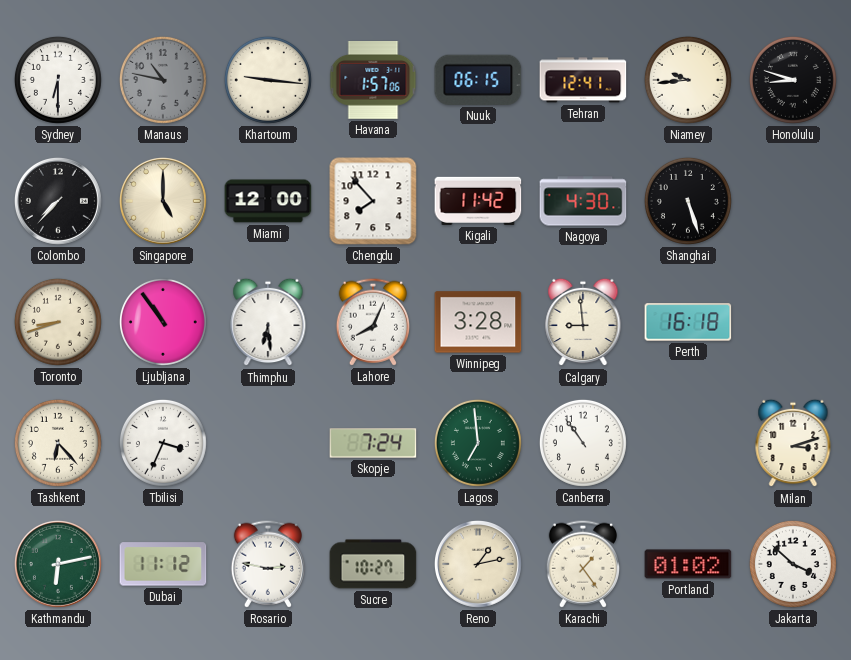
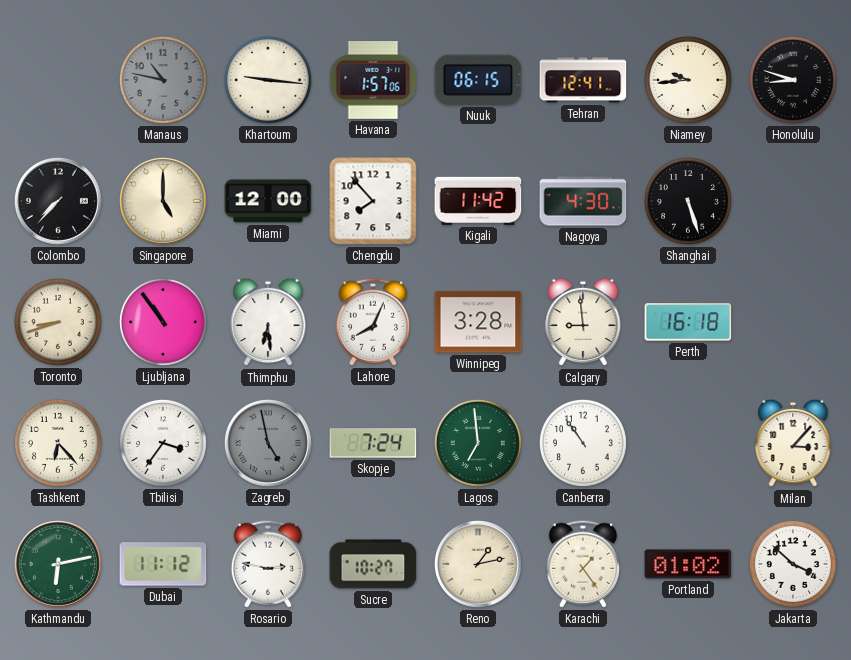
Sydney: 6:30 -> none (58, 80)
Tbilisi: 3:34 -> 3:36 (163, 443)
Zagreb: none -> 4:58 (268, 443)
Milan: 3:12 -> 3:07 (793, 443)
